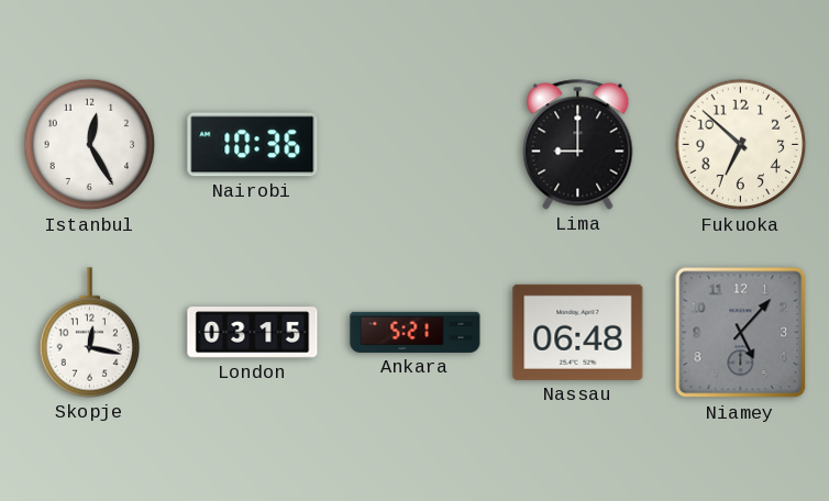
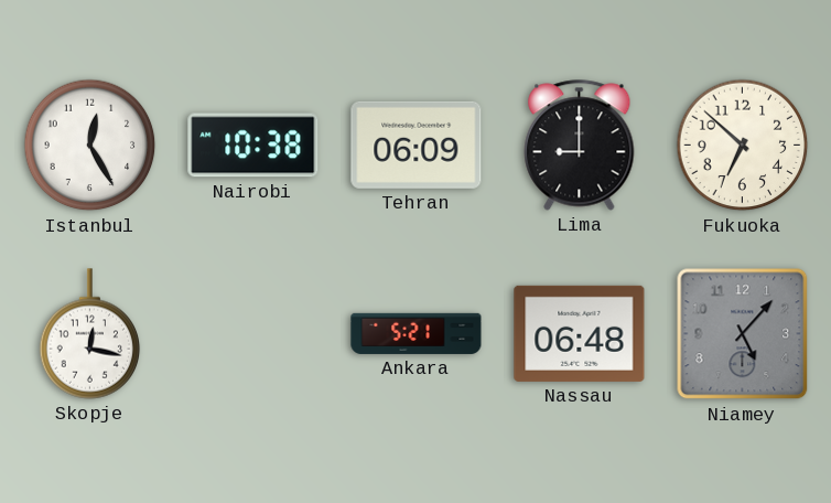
Nairobi: 10:36 -> 10:38 (253, 146)
Tehran: none -> 06:09 (417, 145)
London: 03:15 -> none (253, 333)
